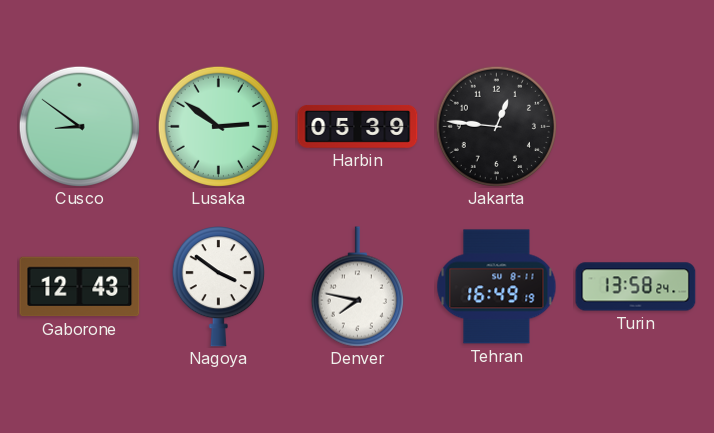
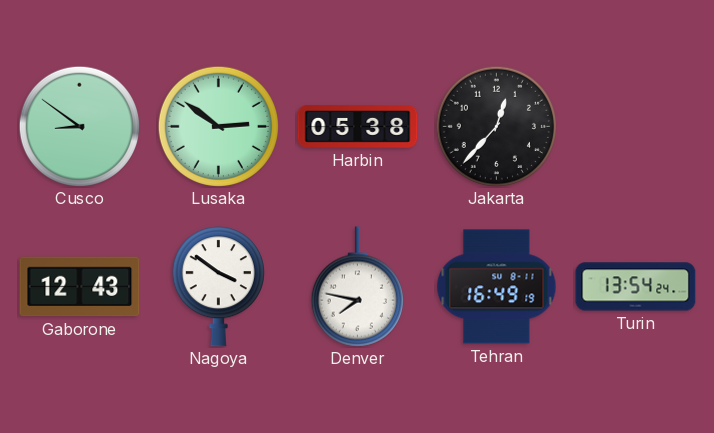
Harbin: 05:39 -> 05:38 (358, 126)
Jakarta: 12:46 -> 12:37 (496, 126)
Turin: 13:58 -> 13:54 (636, 287)
